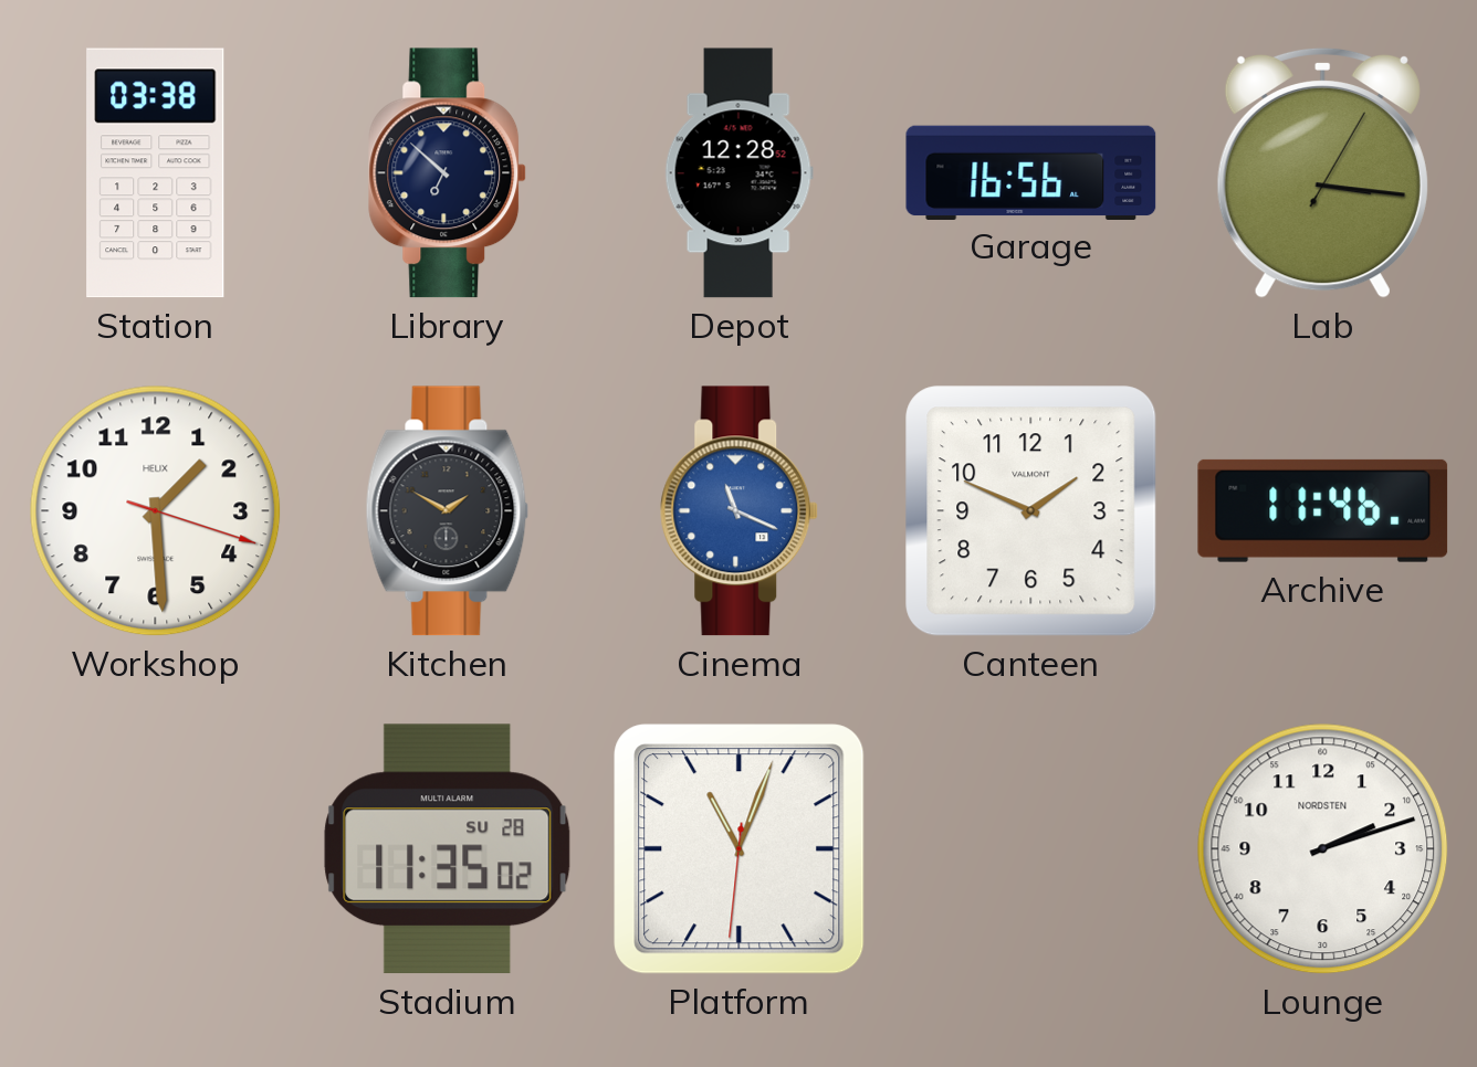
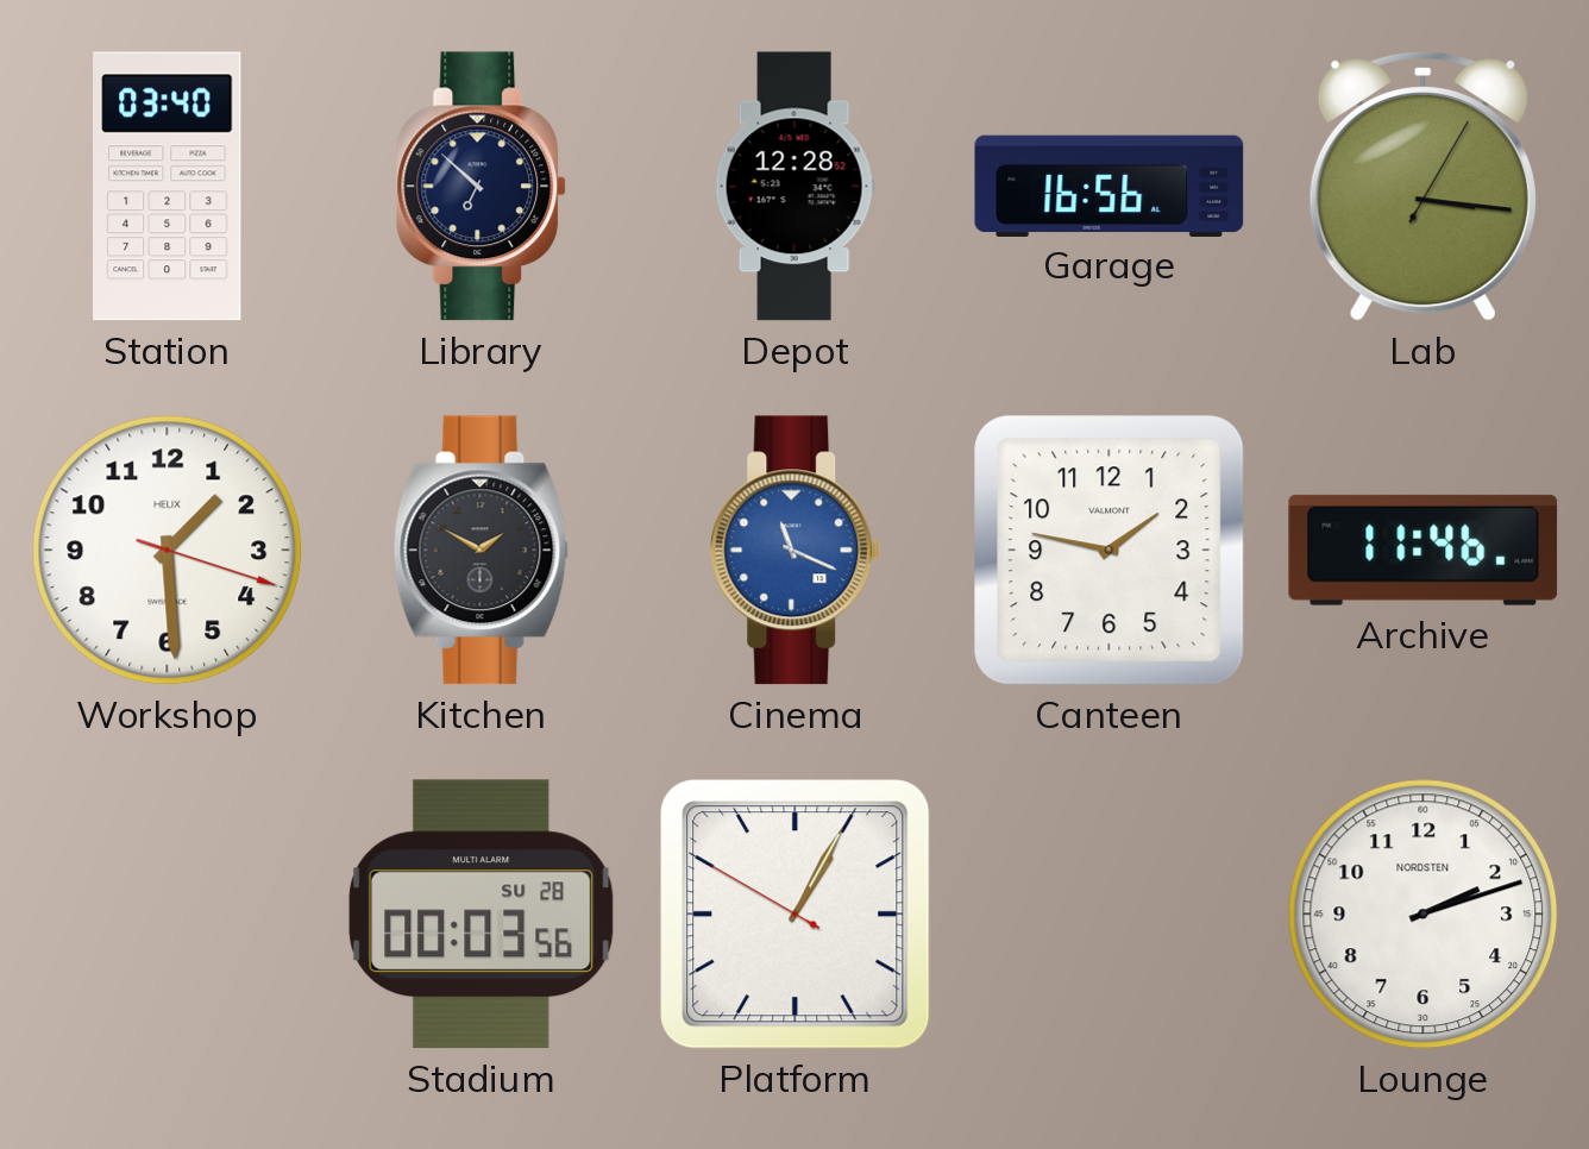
Station: 03:38 -> 03:40 (168, 187)
Canteen: 1:49 -> 1:47 (1110, 551)
Stadium: 11:35 -> 00:03 (482, 915)
Platform: 11:03 -> 1:04 (796, 915)
